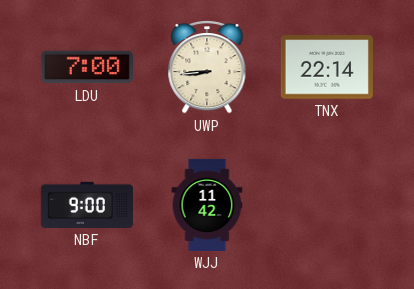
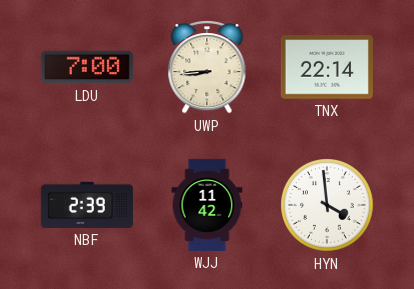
NBF: 9:00 -> 2:39 (87, 205)
HYN: none -> 3:59 (328, 206)
